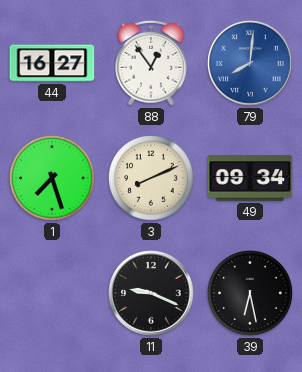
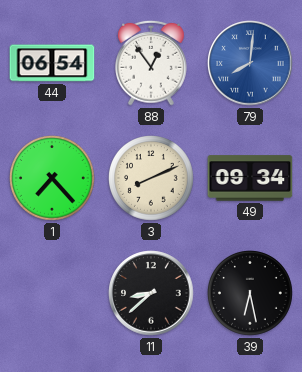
44: 16:27 -> 06:54 (52, 63)
1: 7:27 -> 7:23 (53, 179)
11: 9:19 -> 8:38 (151, 293)
